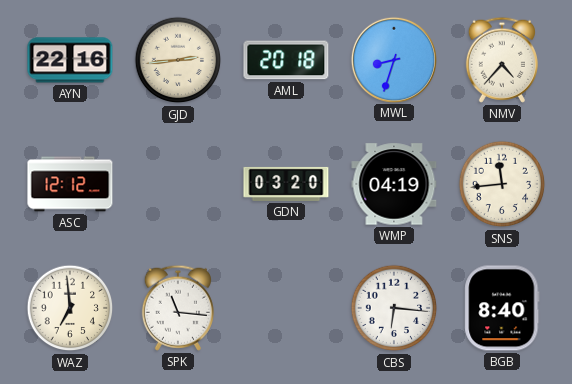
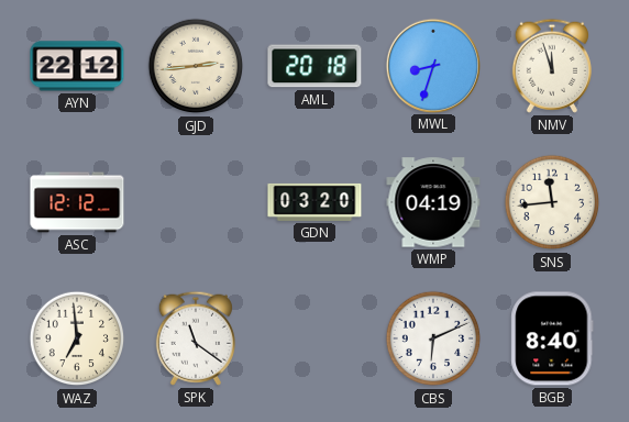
AYN: 22:16 -> 22:12 (77, 66)
NMV: 4:37 -> 11:57 (552, 66)
SPK: 11:16 -> 11:21 (196, 338)
CBS: 6:16 -> 6:11 (433, 338)
